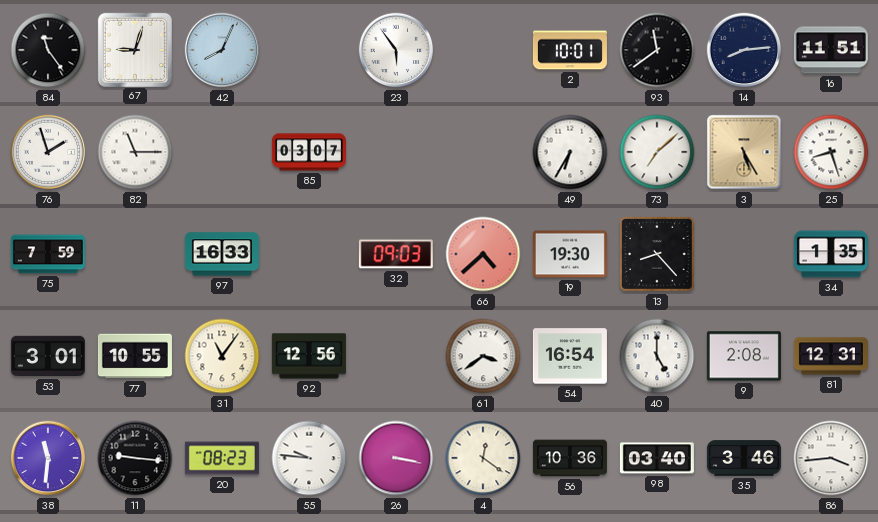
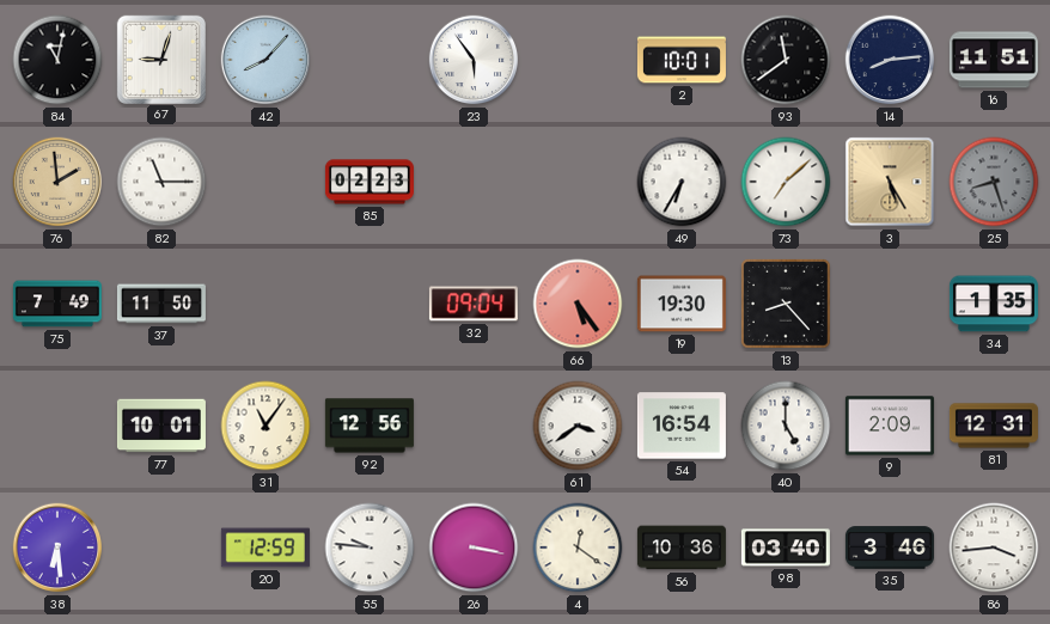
84: 11:24 -> 11:02 (57, 60)
42: 8:04 -> 8:07 (265, 60)
76: 1:57 -> 1:59 (57, 182)
76 dial: white -> champagne (57, 182)
85: 03:07 -> 02:23 (370, 182)
25 dial: white -> grey (994, 182)
75: 7:59 -> 7:49 (57, 304)
37: none -> 11:50 (161, 304)
97: 16:33 -> none (222, 254)
32: 09:03 -> 09:04 (474, 304)
66: 4:38 -> 5:24 (578, 304)
53: 3:01 -> none (48, 356)
77: 10:55 -> 10:01 (161, 426)
9: 2:08 -> 2:09 (890, 426)
38: 11:31 -> 6:29 (57, 547)
11: 9:16 -> none (135, 458)
20: 08:23 -> 12:59 (265, 547)
